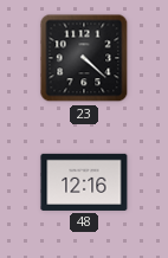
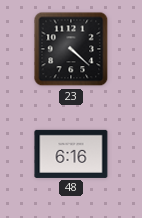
48: 12:16 -> 6:16 (71, 154)
